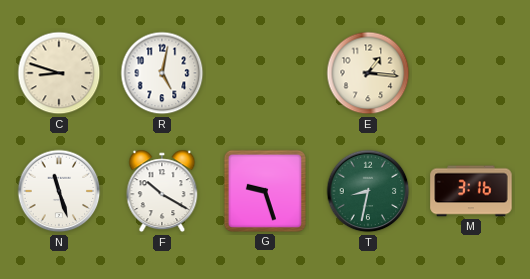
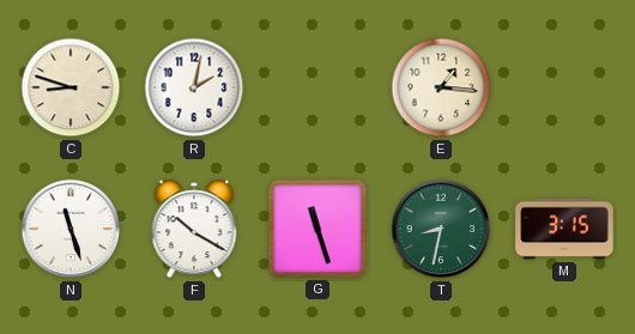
R: 5:02 -> 2:02 (194, 87)
G: 9:27 -> 11:27 (317, 229)
M: 3:16 -> 3:15 (564, 229)
